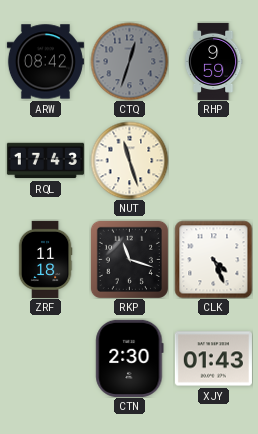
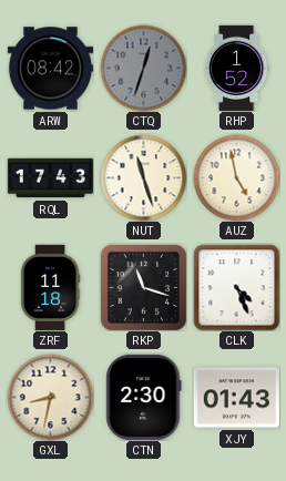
RHP: 9:59 -> 1:52 (236, 68)
AUZ: none -> 4:58 (236, 177)
GXL: none -> 8:32 (50, 397)
